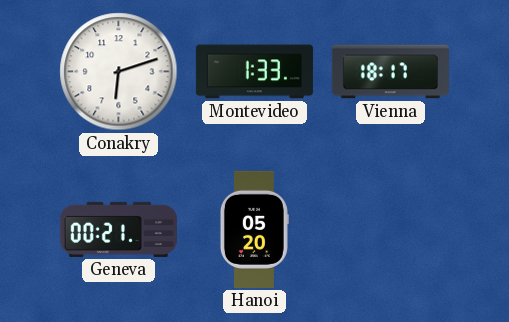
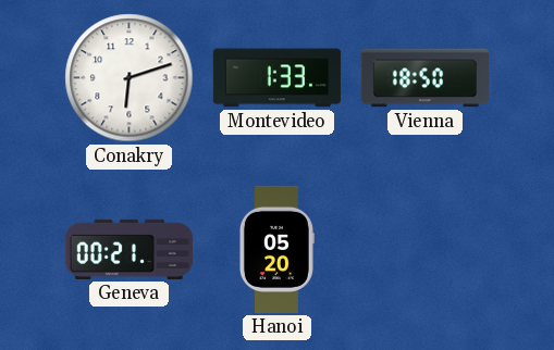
Vienna: 18:17 -> 18:50 (424, 78)
